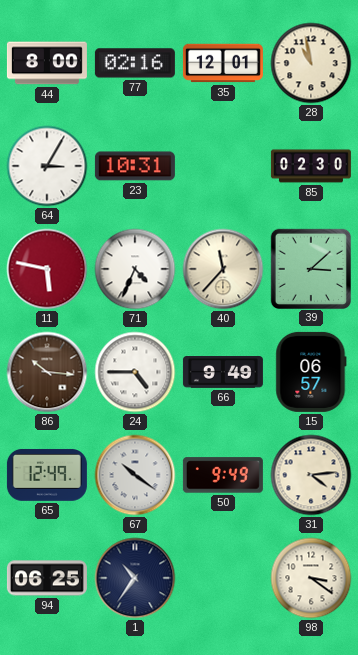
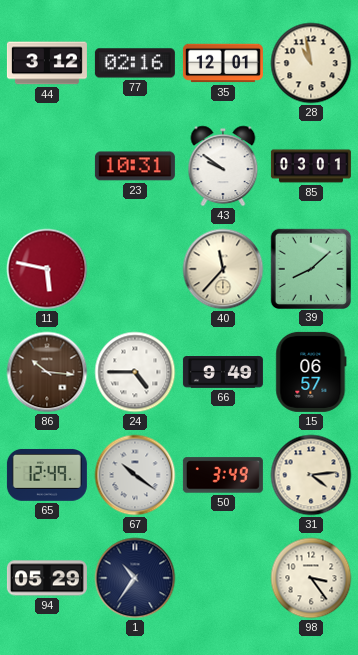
44: 8:00 -> 3:12 (47, 63)
64: 3:05 -> none (47, 166)
43: none -> 9:51 (223, 166)
85: 02:30 -> 03:01 (311, 166)
71: 4:34 -> none (135, 269)
39: 3:08 -> 8:08 (310, 268)
50: 9:49 -> 3:49 (223, 475)
94: 06:25 -> 05:29 (47, 578)
98: 3:21 -> 3:24 (311, 578)
